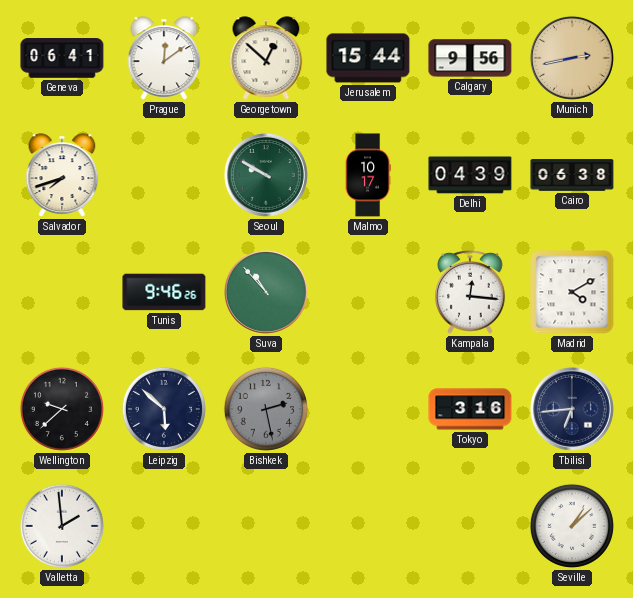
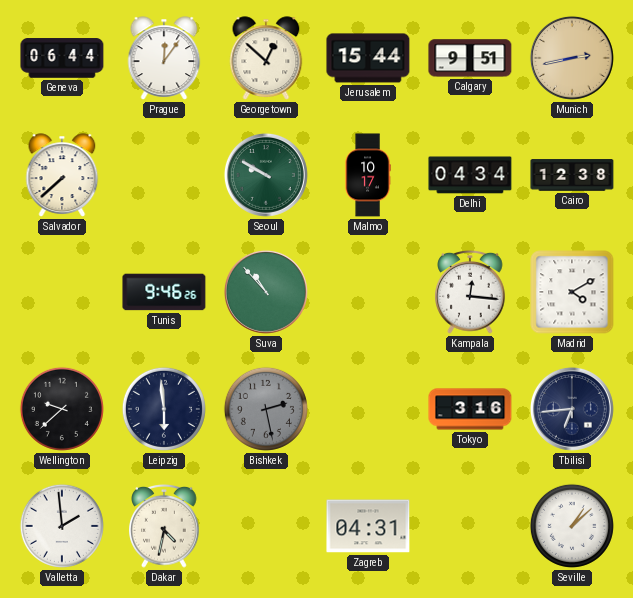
Geneva: 06:41 -> 06:44 (62, 58)
Prague: 12:09 -> 12:06 (164, 58)
Calgary: 9:56 -> 9:51 (470, 58)
Salvador: 7:42 -> 7:38 (62, 175)
Delhi: 04:39 -> 04:34 (470, 175)
Cairo: 06:38 -> 12:38 (572, 175)
Leipzig: 5:52 -> 5:59 (164, 409)
Dakar: none -> 4:32 (164, 527)
Zagreb: none -> 04:31 (368, 526)
